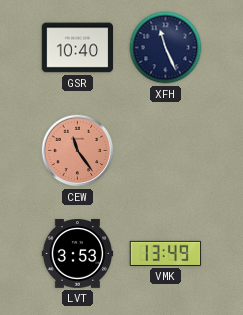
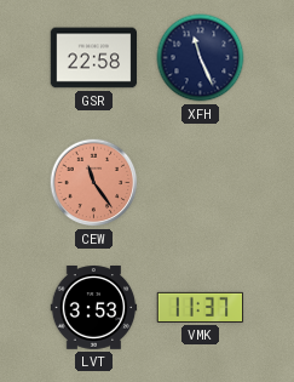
GSR: 10:40 -> 22:58 (94, 58)
VMK: 13:49 -> 11:37 (201, 307)
